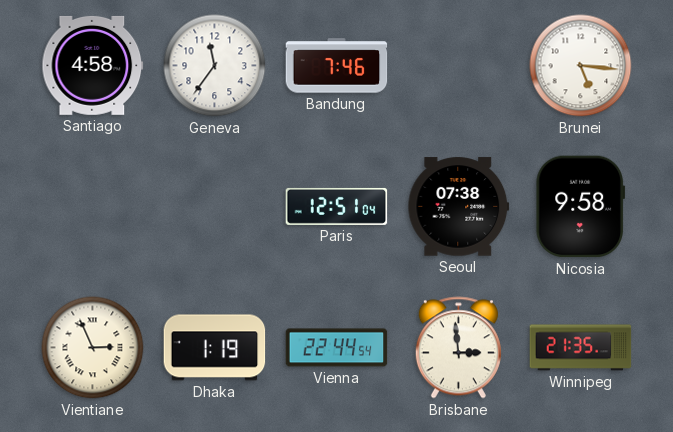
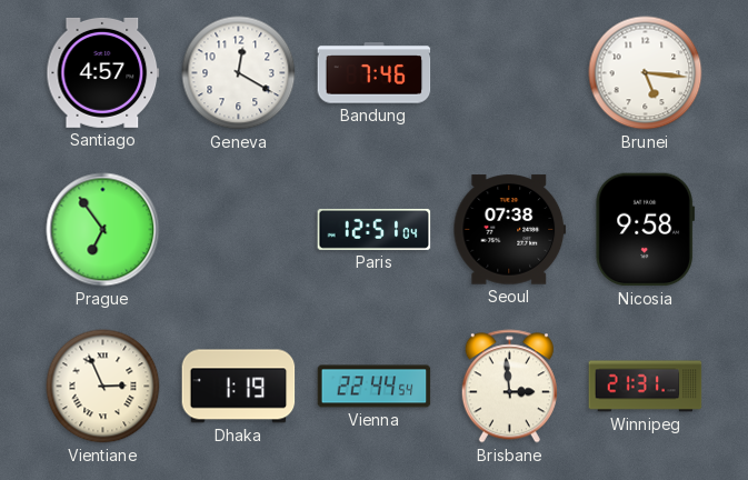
Santiago: 4:58 -> 4:57 (103, 72)
Geneva: 11:36 -> 12:20 (239, 73)
Prague: none -> 6:54 (103, 230)
Winnipeg: 21:35 -> 21:31 (646, 387)
